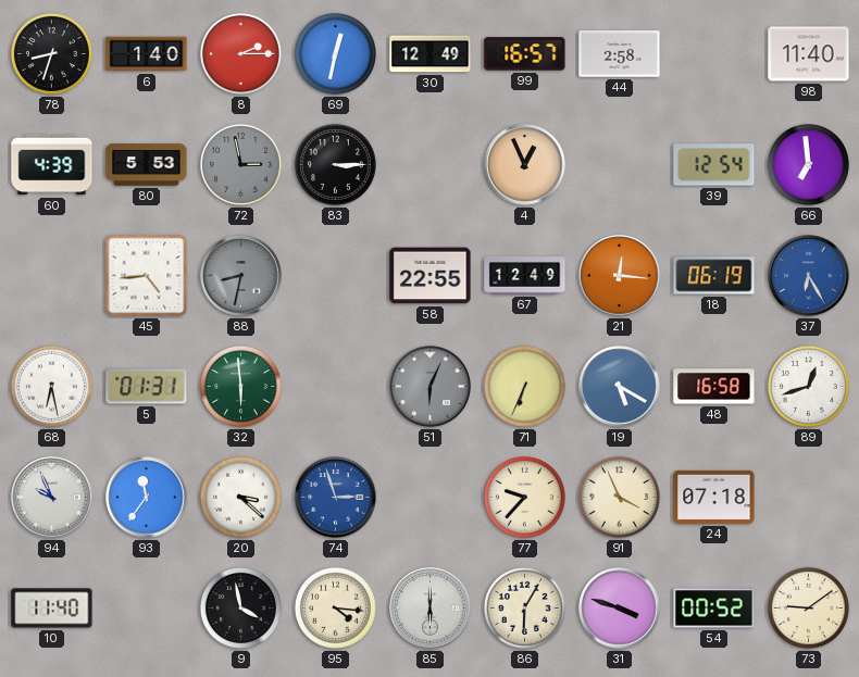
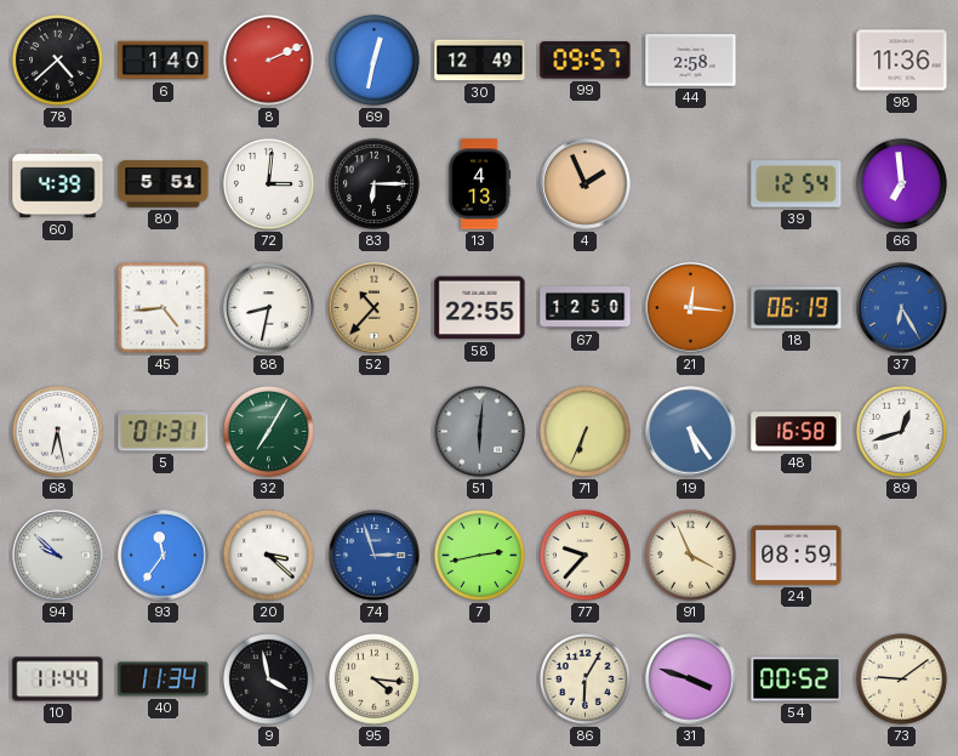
78: 8:33 -> 4:38 (57, 59)
8: 2:15 -> 2:11 (268, 59)
99: 16:57 -> 09:57 (586, 61)
98: 11:40 -> 11:36 (902, 61)
80: 5:53 -> 5:51 (164, 184)
72: 2:58 -> 3:01 (268, 183)
72 dial: grey -> white (268, 183)
83: 3:15 -> 6:15 (373, 183)
13: none -> 4:13 (480, 184)
4: 12:56 -> 1:56 (586, 184)
88 dial: grey -> white (269, 308)
52: none -> 10:37 (375, 308)
67: 12:49 -> 12:50 (586, 308)
32: 5:59 -> 7:05 (268, 431)
51: 6:04 -> 6:01 (480, 432)
19: 5:20 -> 5:24 (691, 432)
94: 9:56 -> 9:52 (58, 556)
7: none -> 2:43 (479, 555)
24: 07:18 -> 08:59 (797, 555)
10: 11:40 -> 11:44 (58, 680)
40: none -> 11:34 (164, 680)
85: 6:00 -> none (431, 609)
